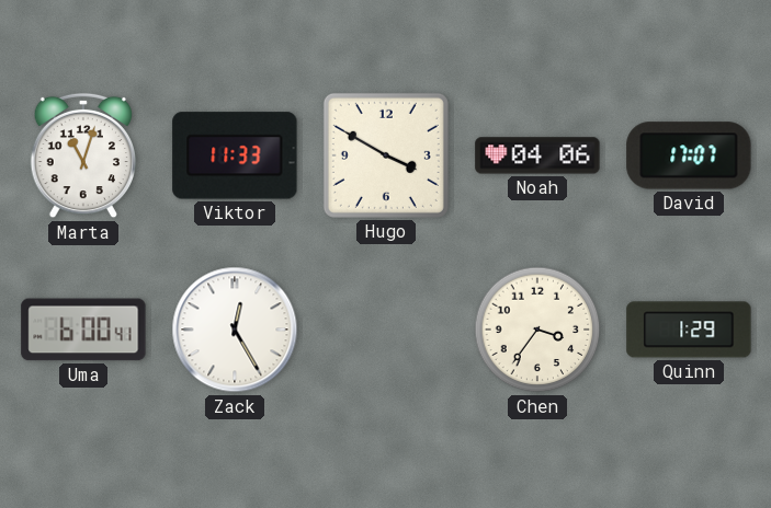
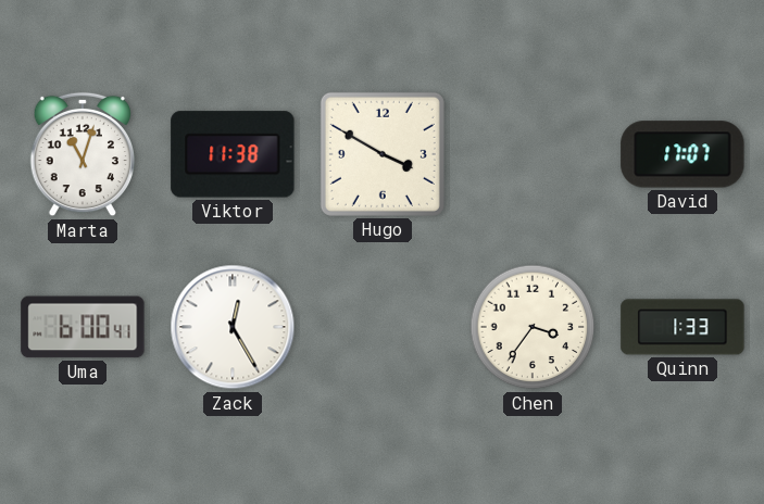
Viktor: 11:33 -> 11:38 (233, 154)
Noah: 04:06 -> none (537, 155)
Quinn: 1:29 -> 1:33 (682, 327)
